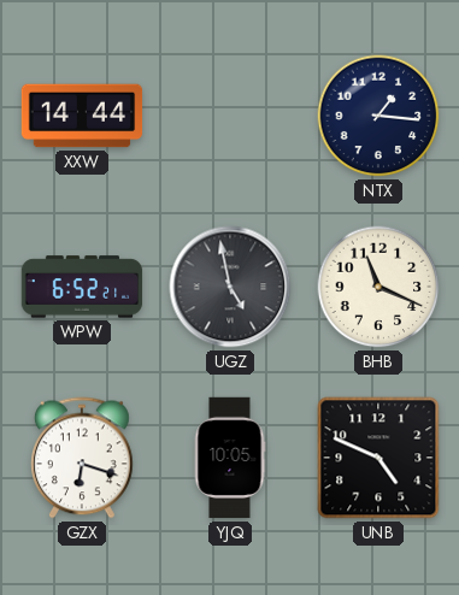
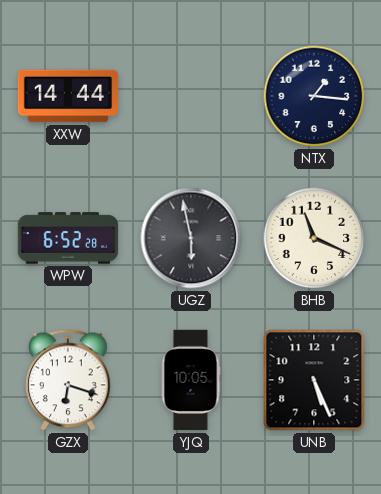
WPW: 6:52:21 -> 6:52:28 (68, 238)
UGZ: 4:58 -> 5:58 (191, 238)
UNB: 4:49 -> 5:26 (314, 380)
